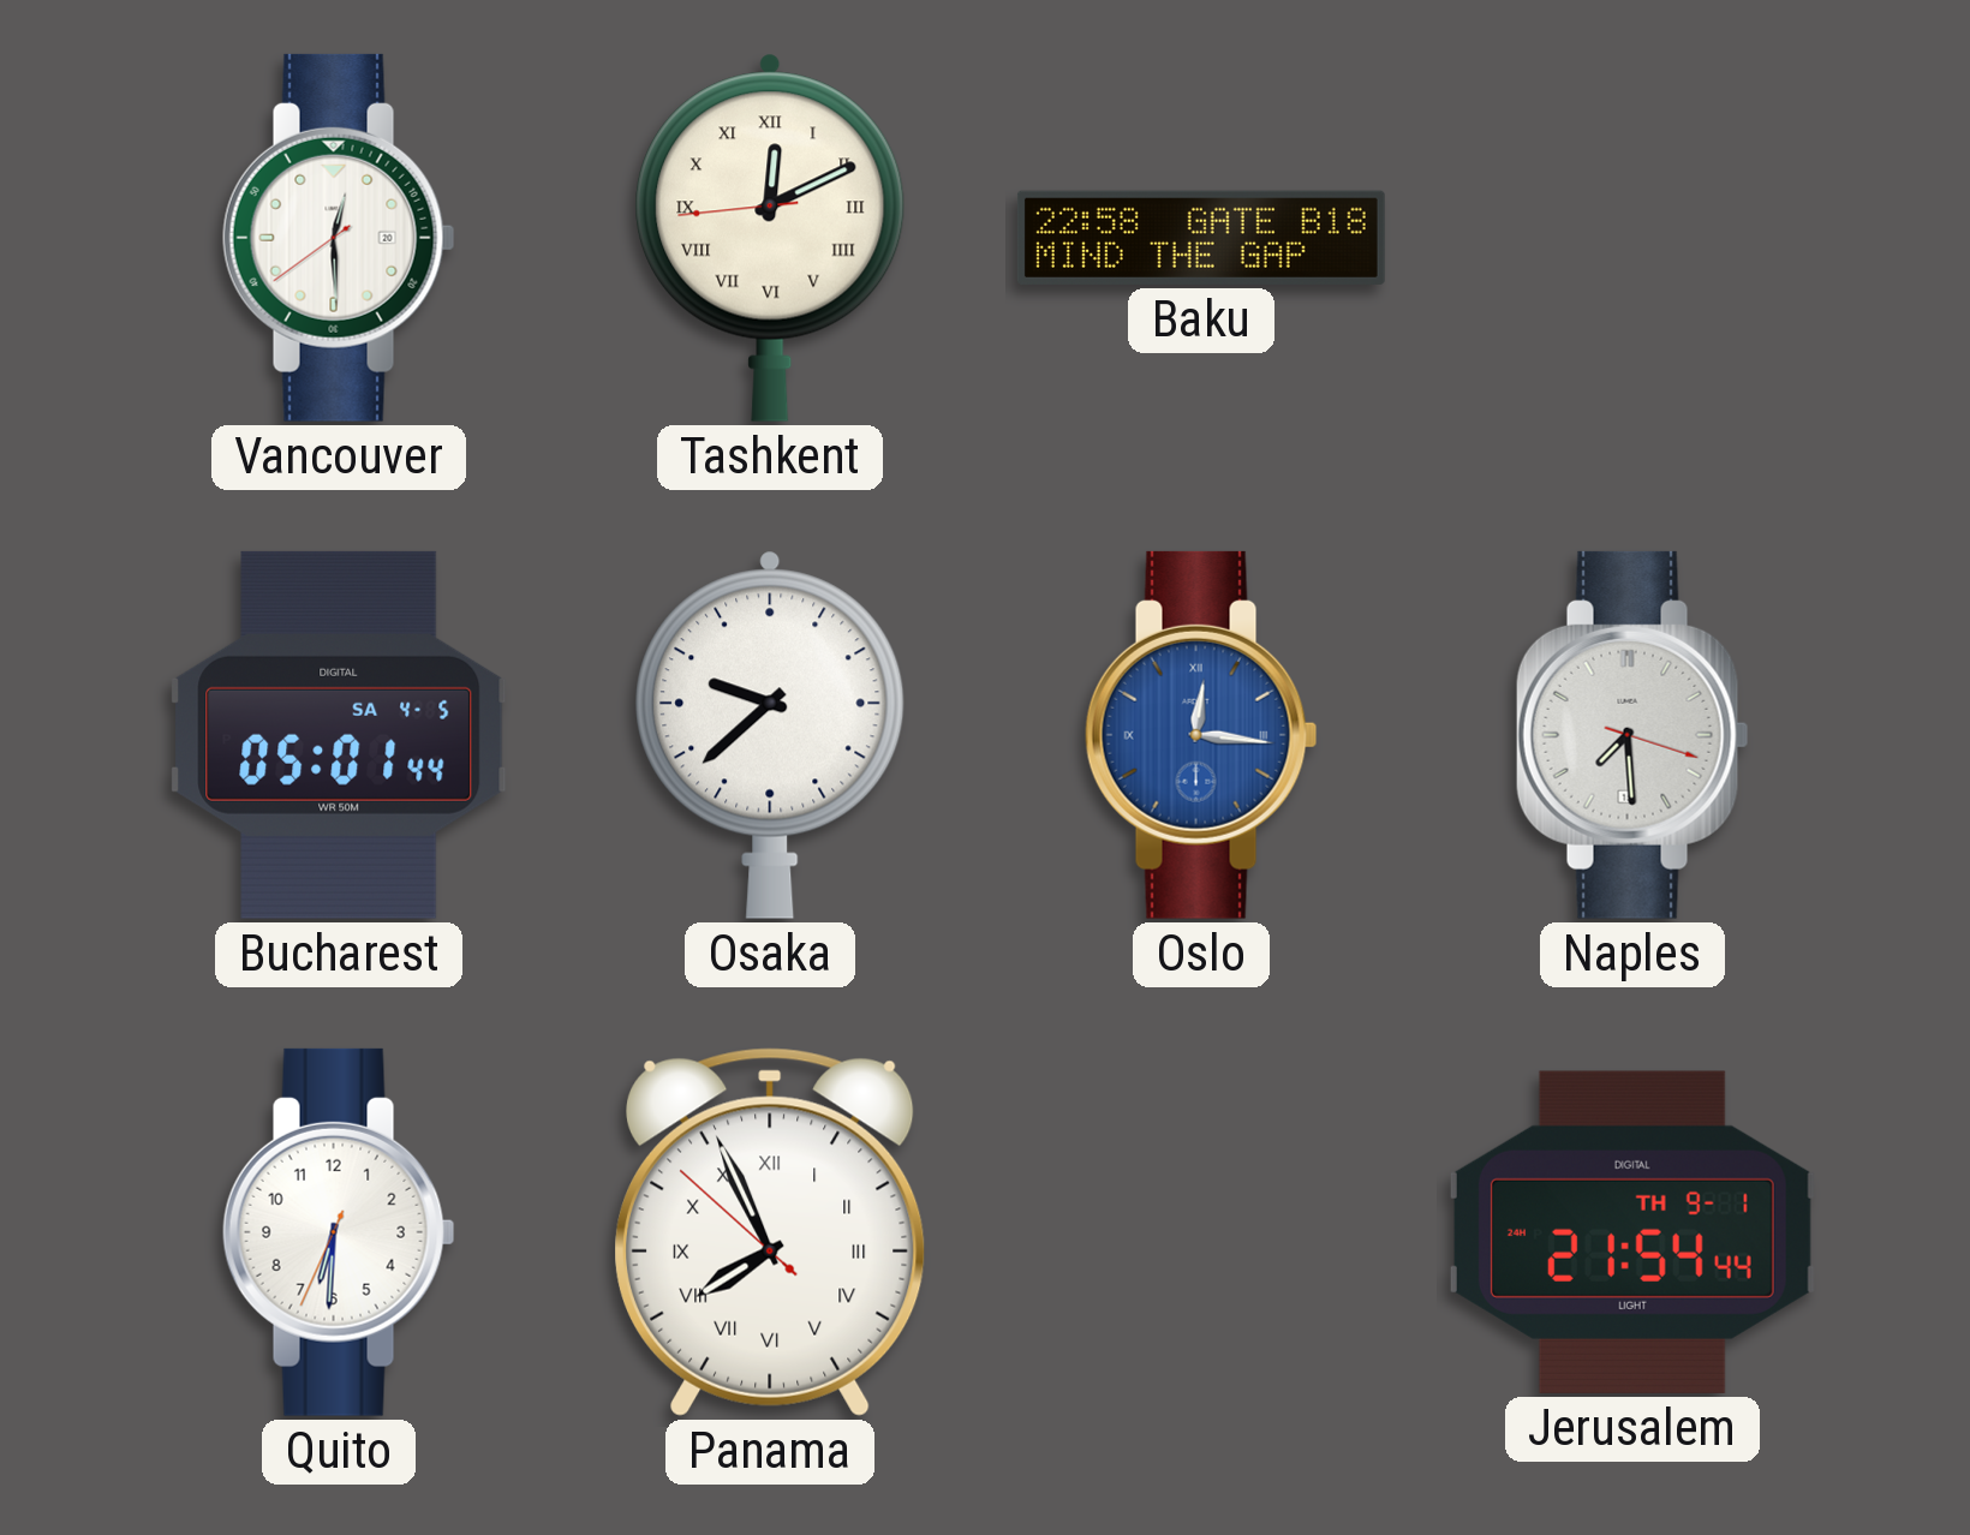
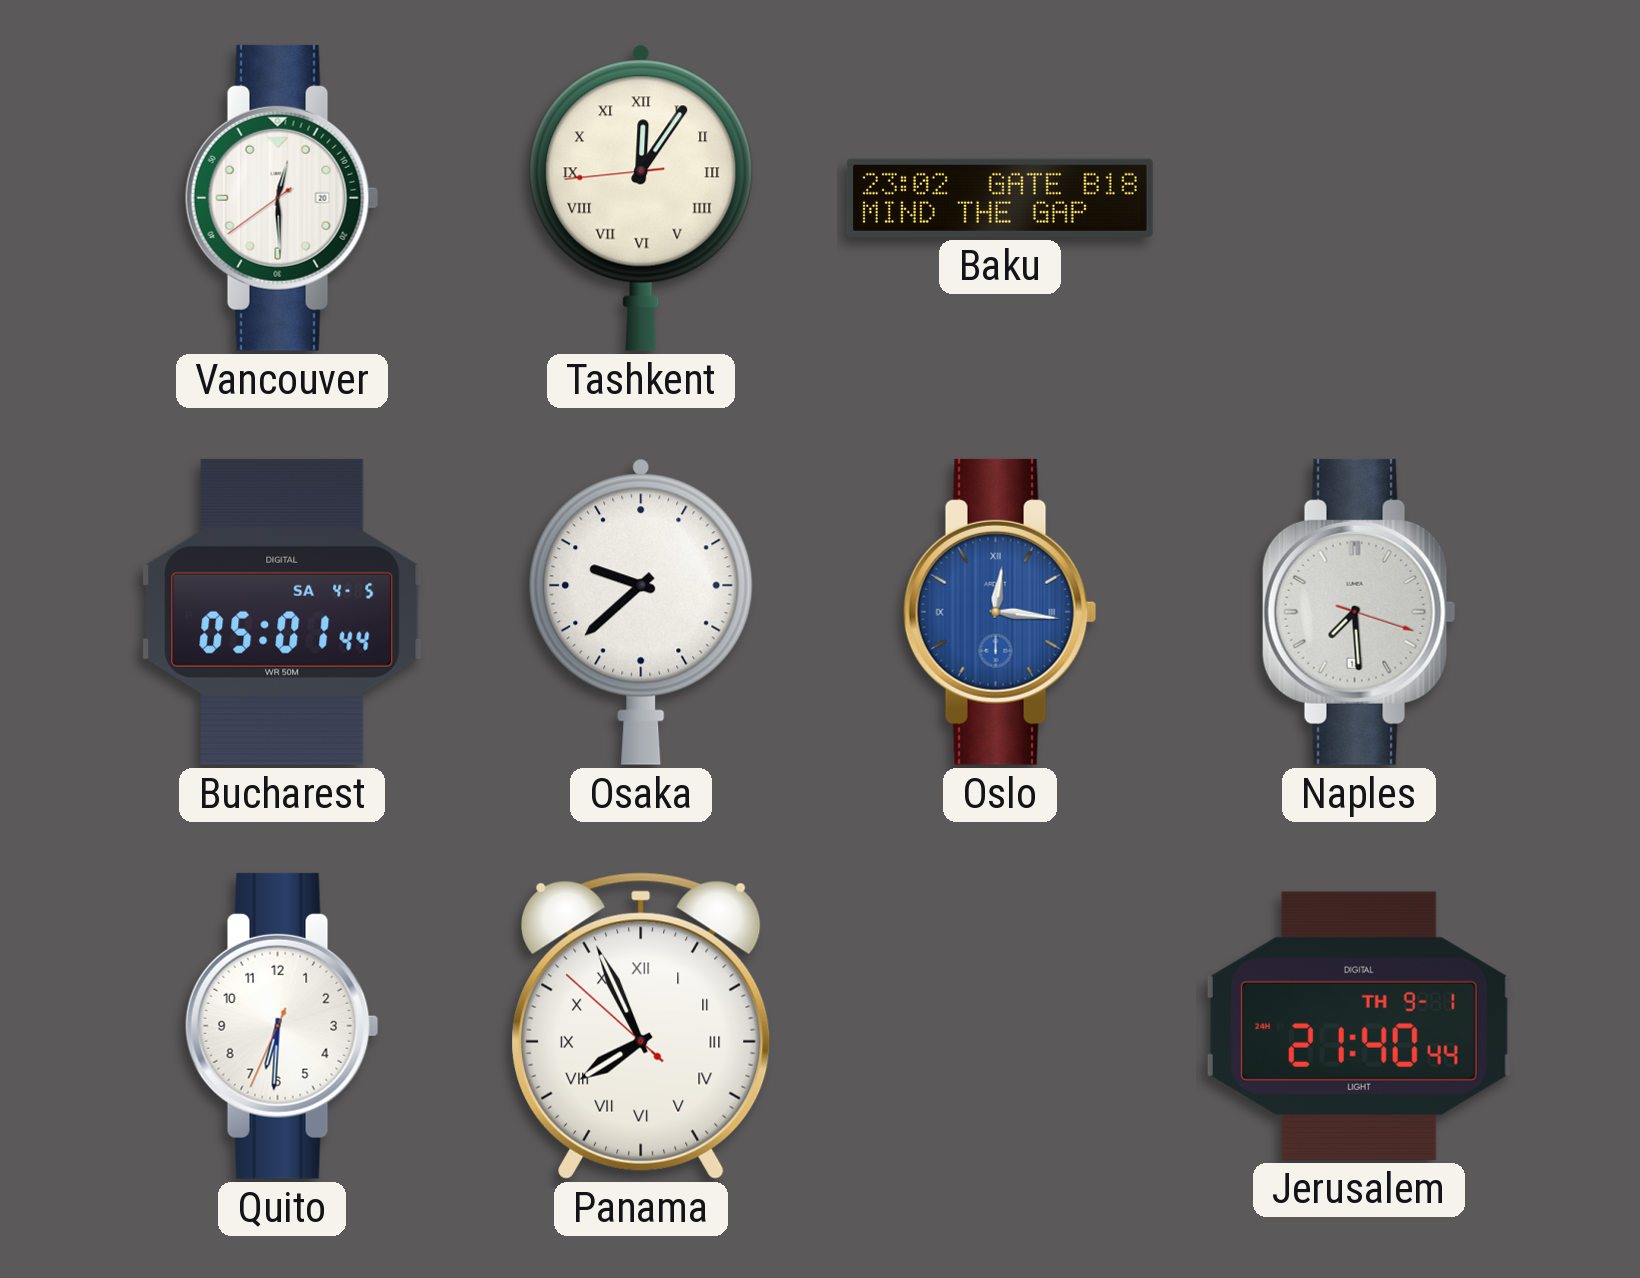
Tashkent: 12:10 -> 12:05 (641, 198)
Baku: 22:58 -> 23:02 (1000, 198)
Jerusalem: 21:54 -> 21:40 (1359, 1026)
